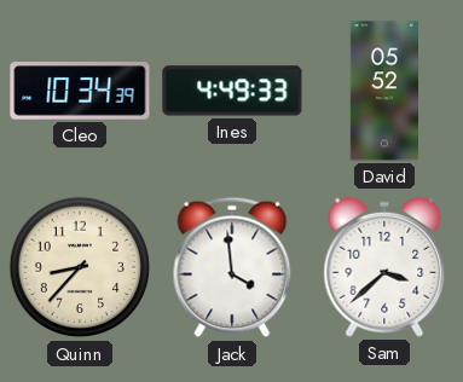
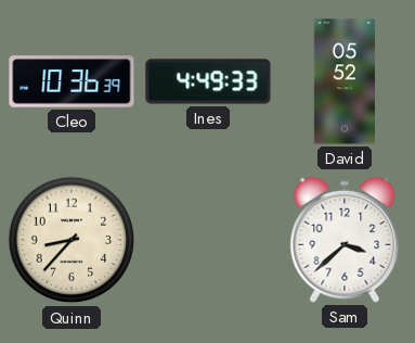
Cleo: 10:34 -> 10:36 (72, 81)
Jack: 3:59 -> none (232, 267)
